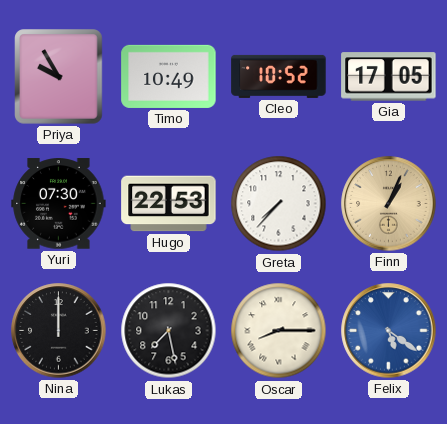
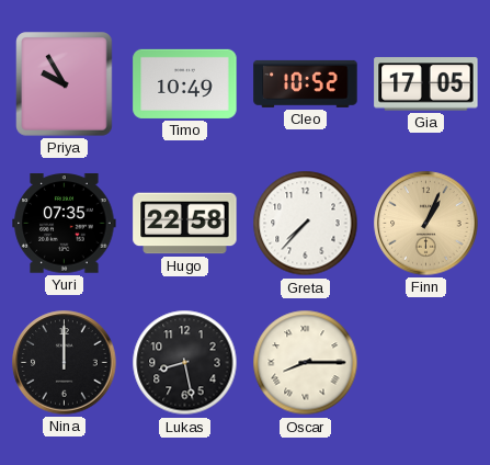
Yuri: 07:30 -> 07:35 (65, 224)
Hugo: 22:53 -> 22:58 (185, 224)
Lukas: 7:28 -> 8:28 (185, 363)
Felix: 5:21 -> none (389, 331)
